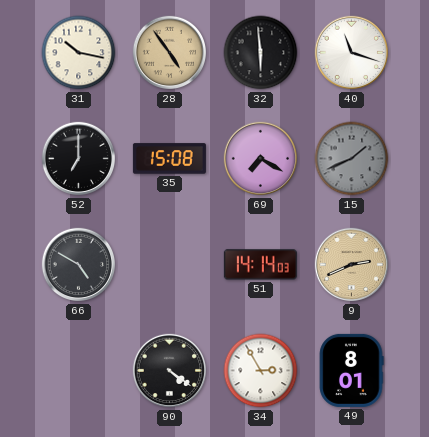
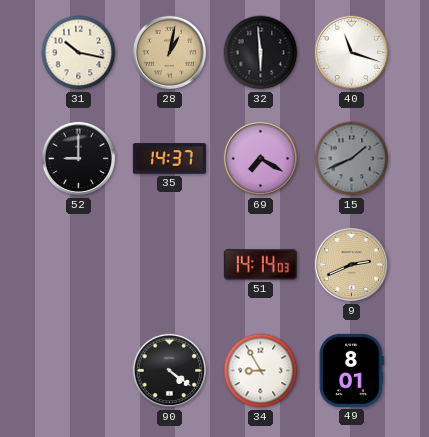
28: 4:54 -> 1:02 (170, 53)
52: 7:00 -> 9:00 (79, 159)
35: 15:08 -> 14:37 (169, 159)
66: 4:50 -> none (79, 265)
34: 2:55 -> 8:55 (261, 371)
